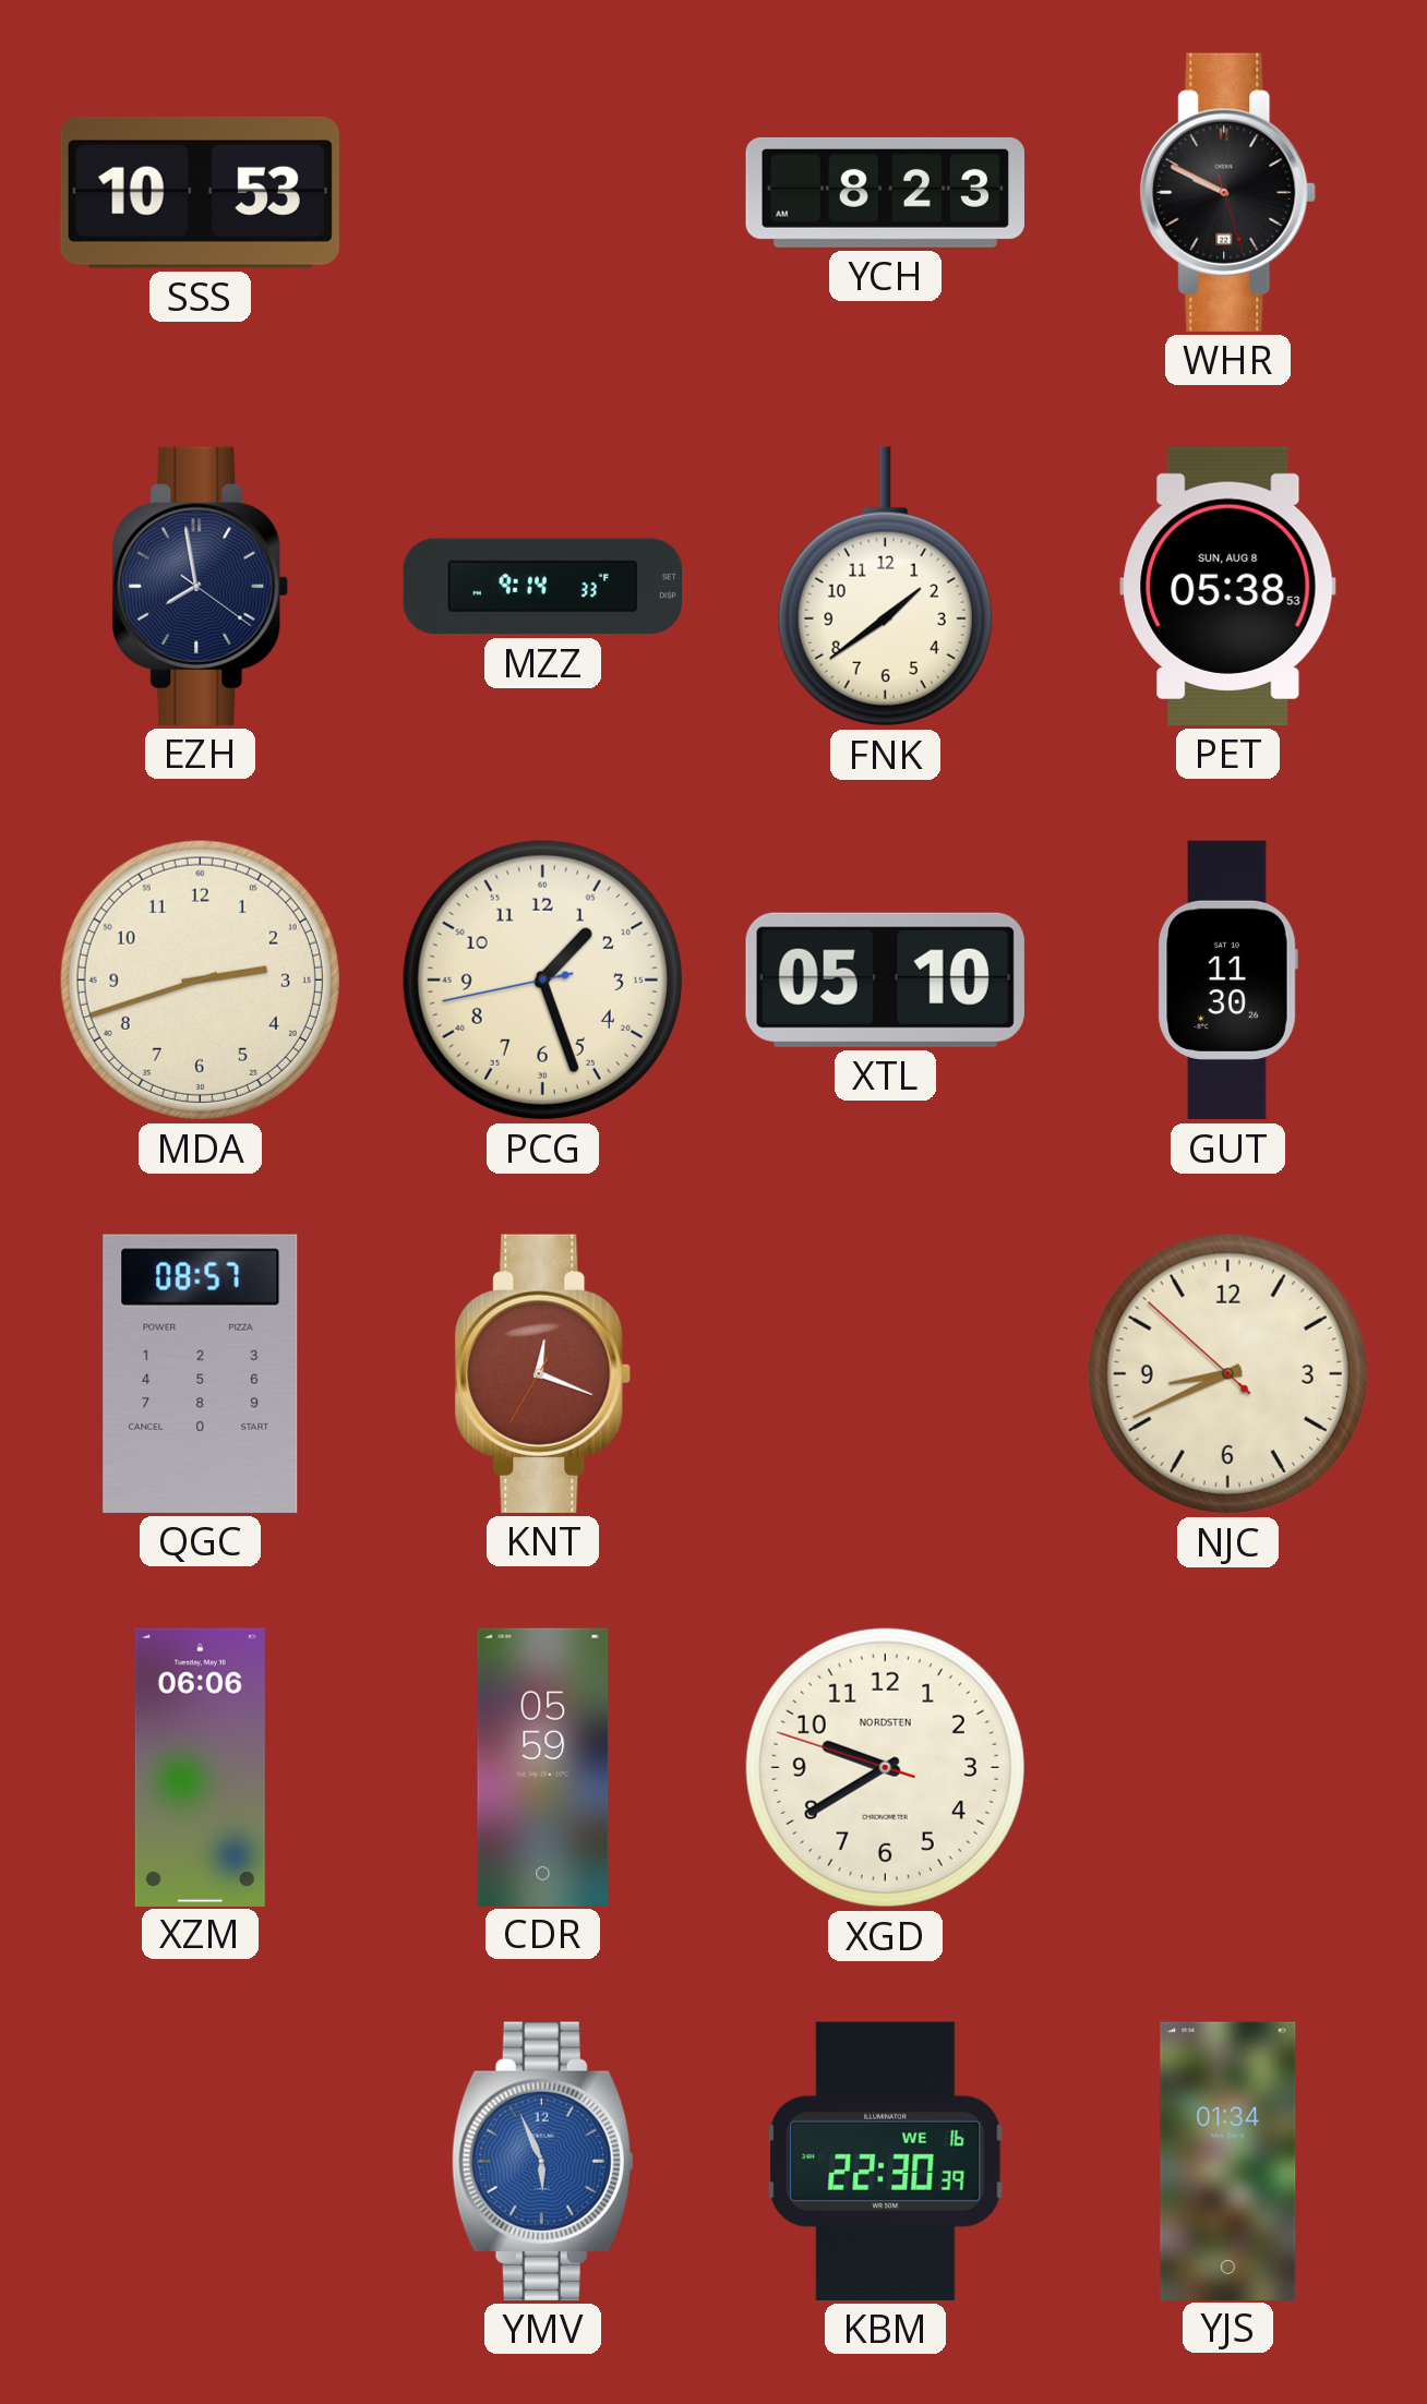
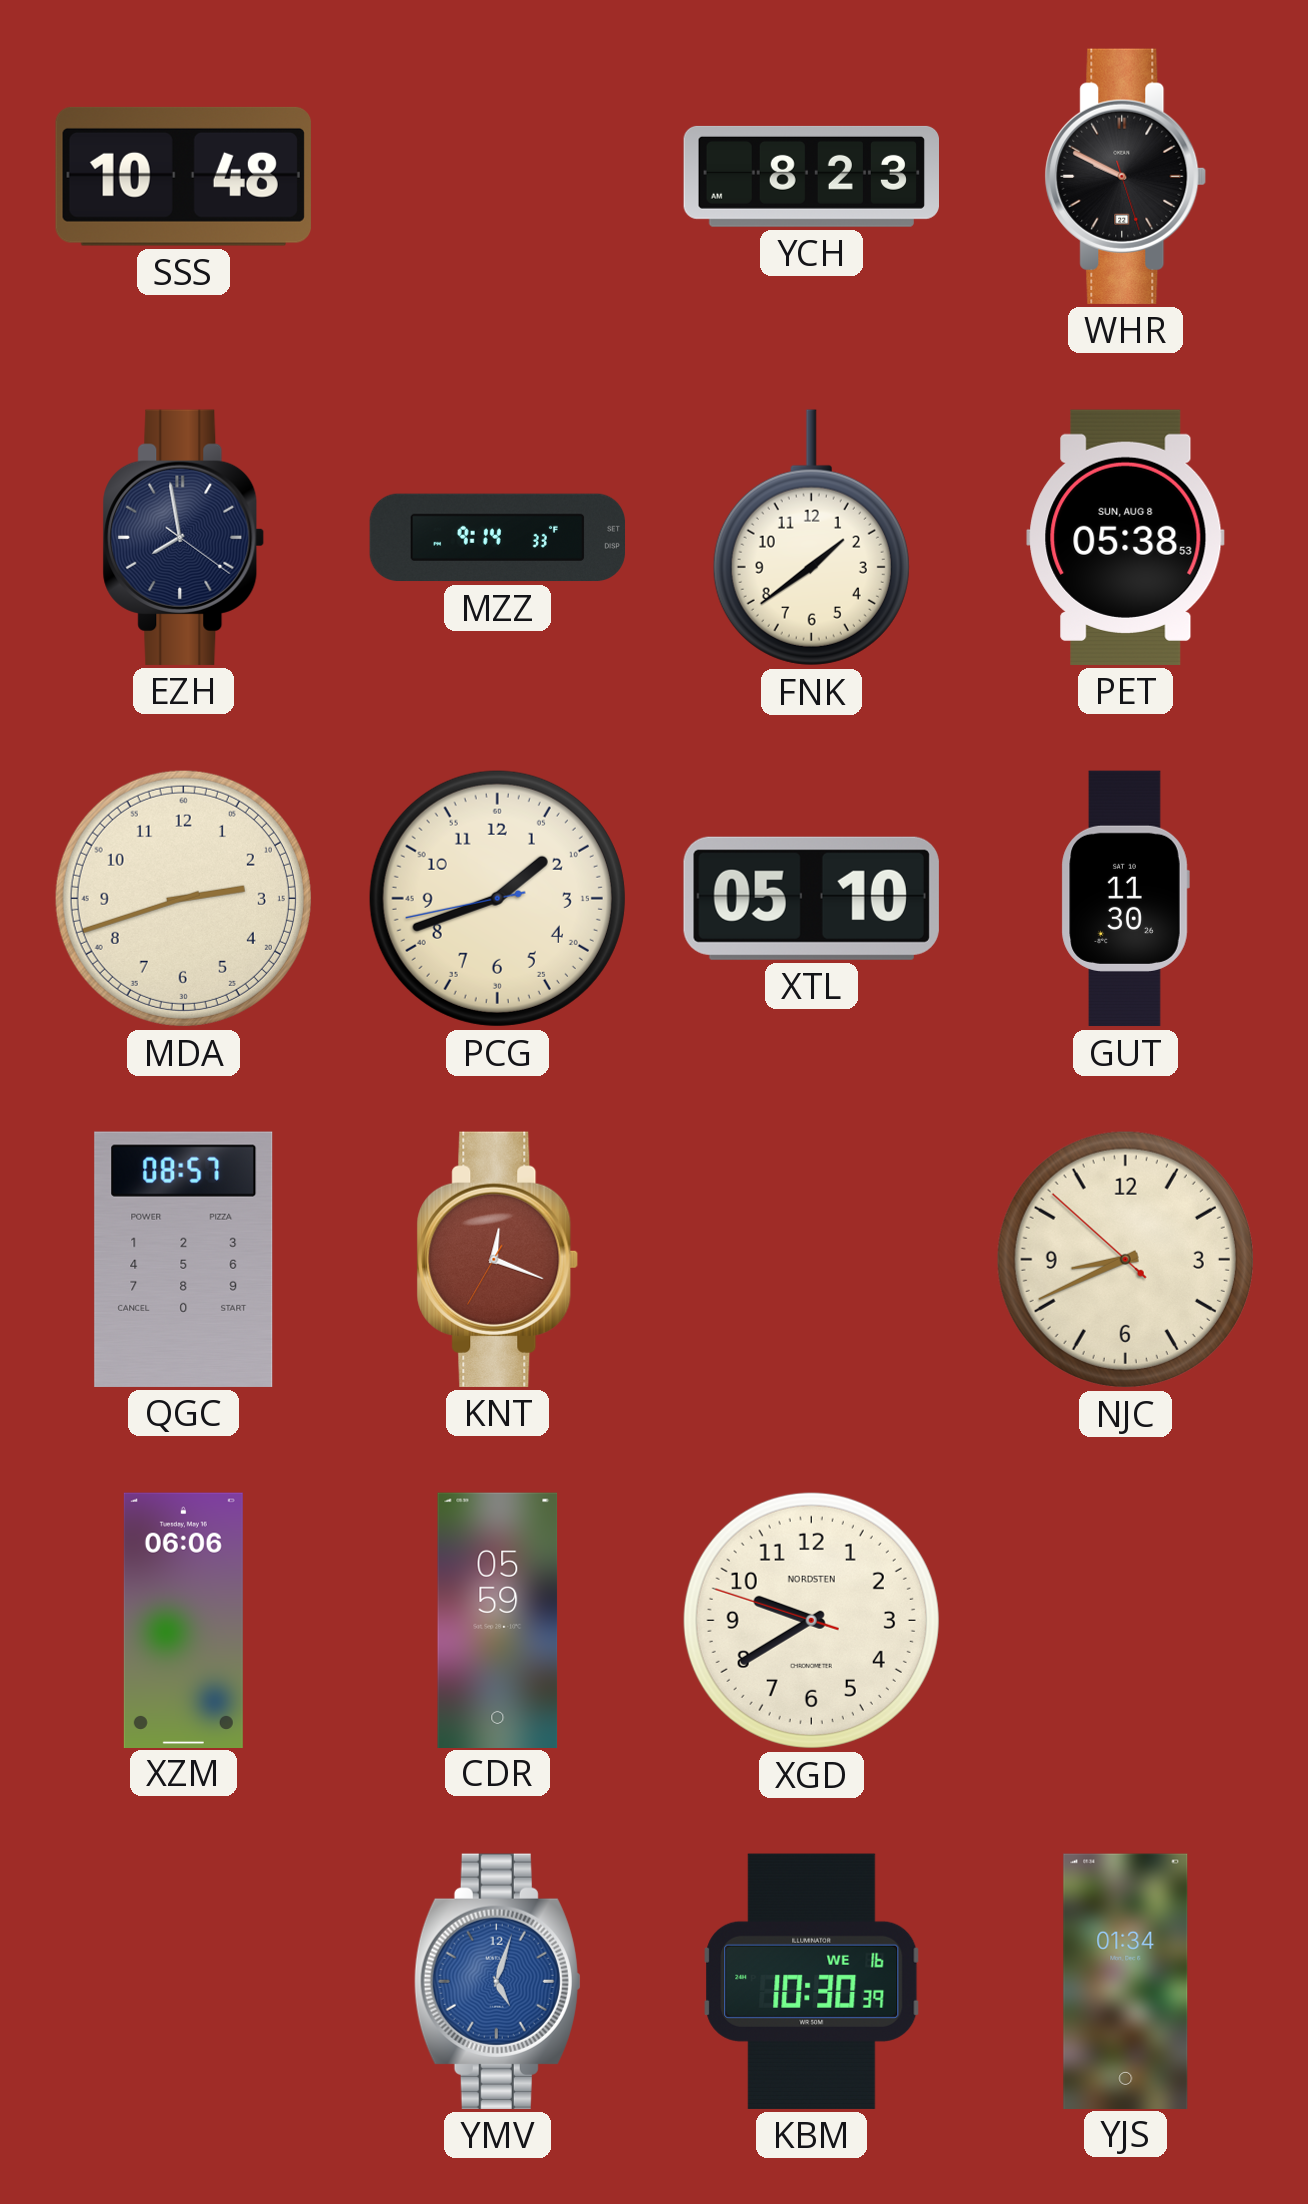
SSS: 10:53 -> 10:48 (183, 176)
PCG: 1:26 -> 1:41 (497, 898)
YMV: 5:56 -> 5:03 (497, 1981)
KBM: 22:30 -> 10:30 (812, 1981)
